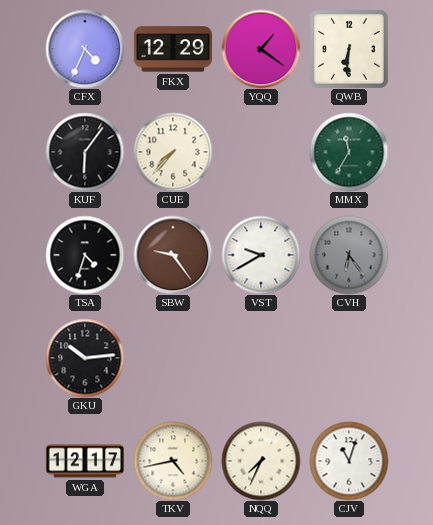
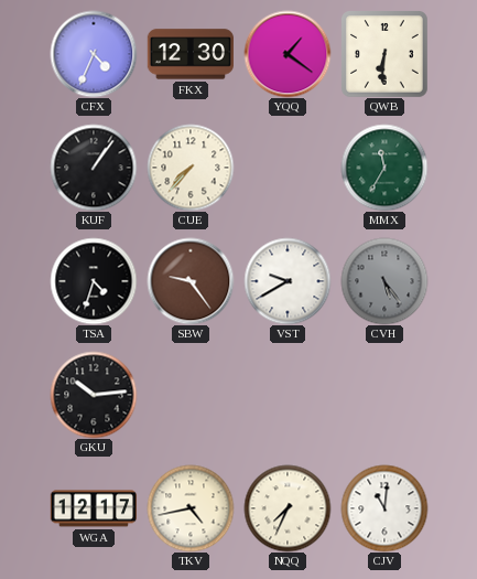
FKX: 12:29 -> 12:30 (189, 54)
KUF: 6:06 -> 1:06 (94, 168)
CVH: 6:24 -> 5:24 (384, 281)
CJV: 11:03 -> 11:01 (384, 508)
